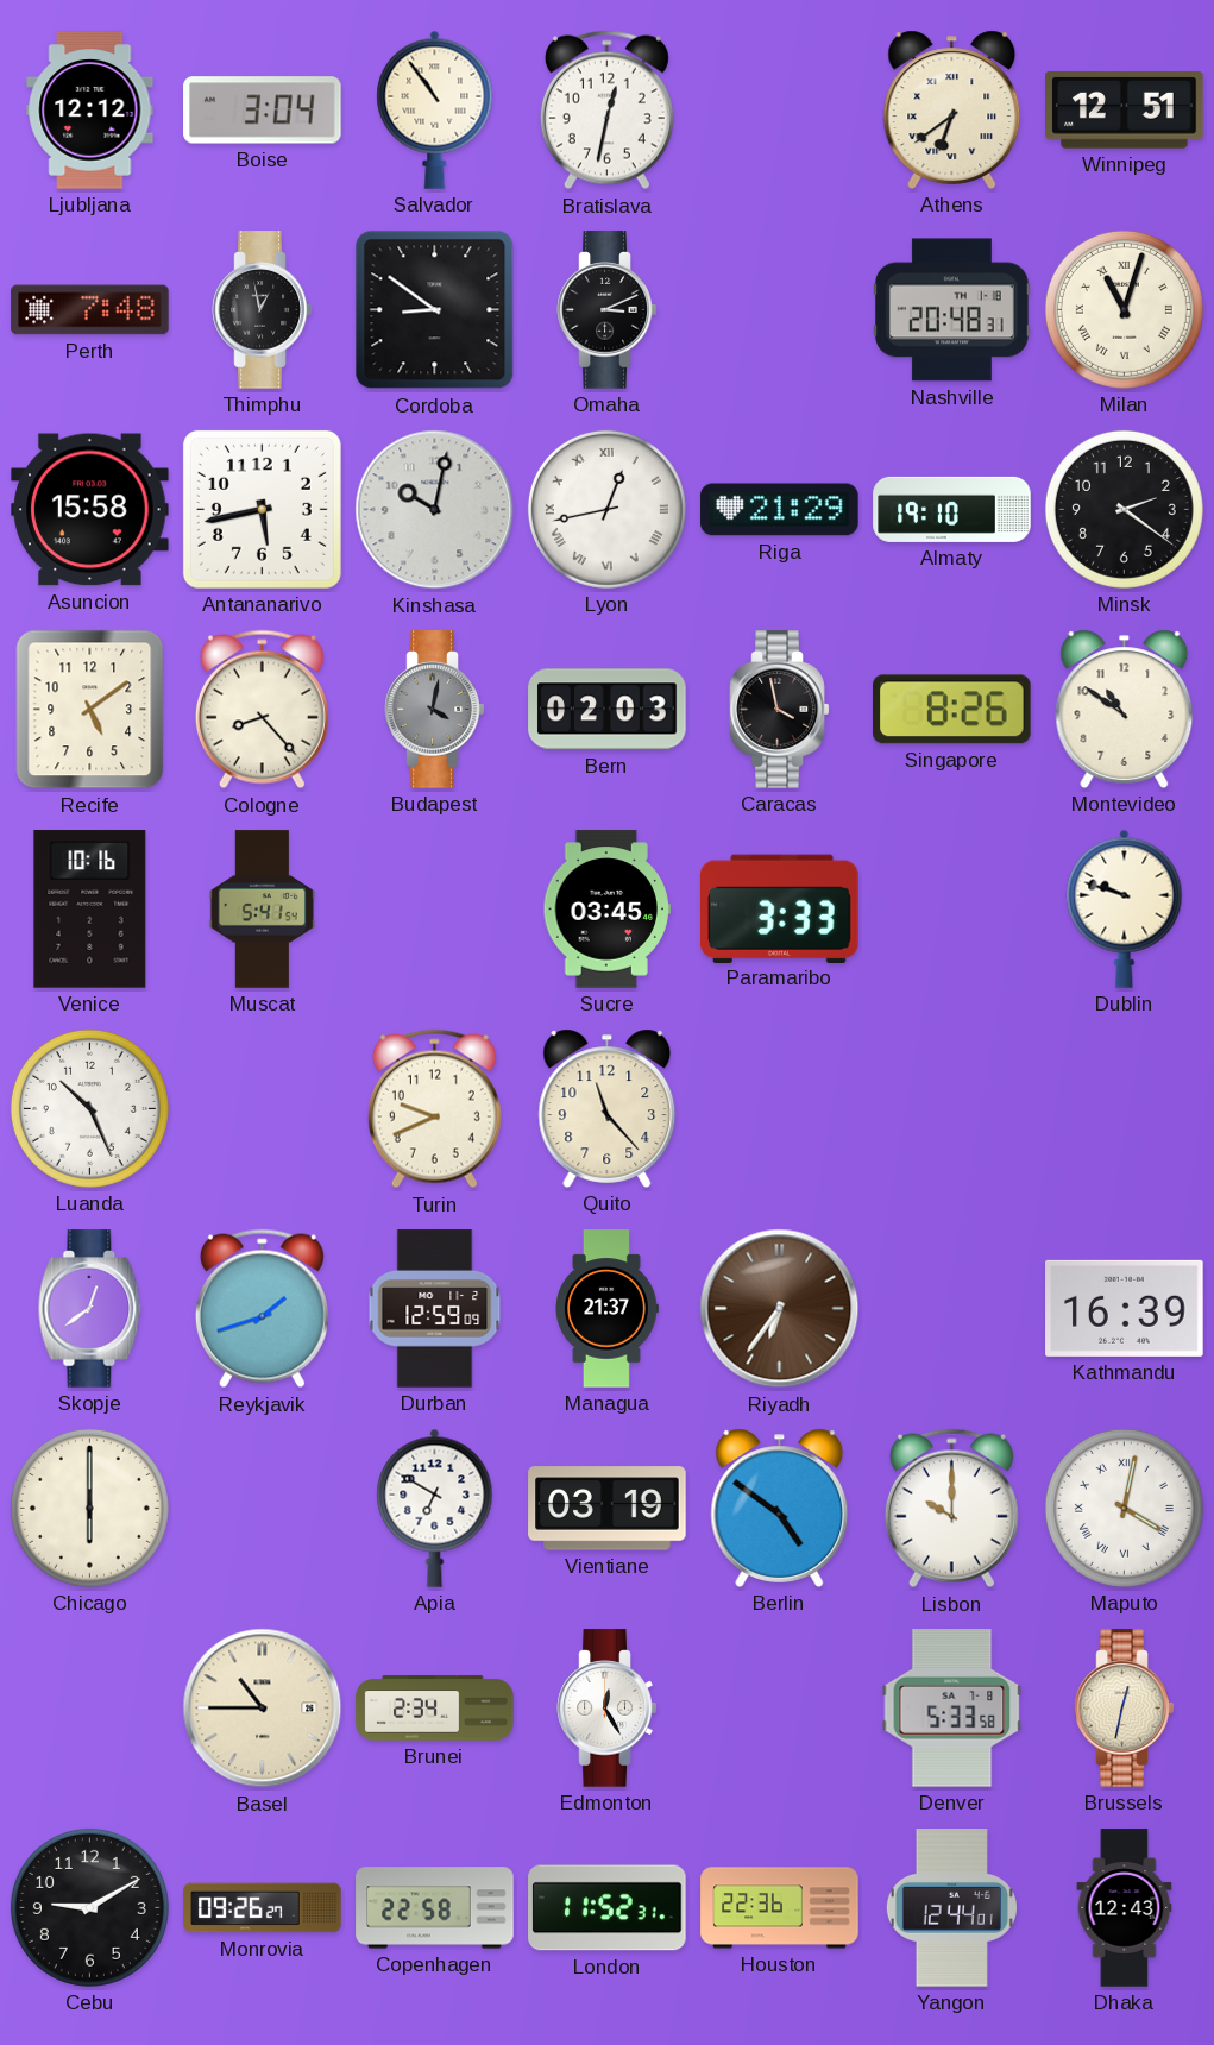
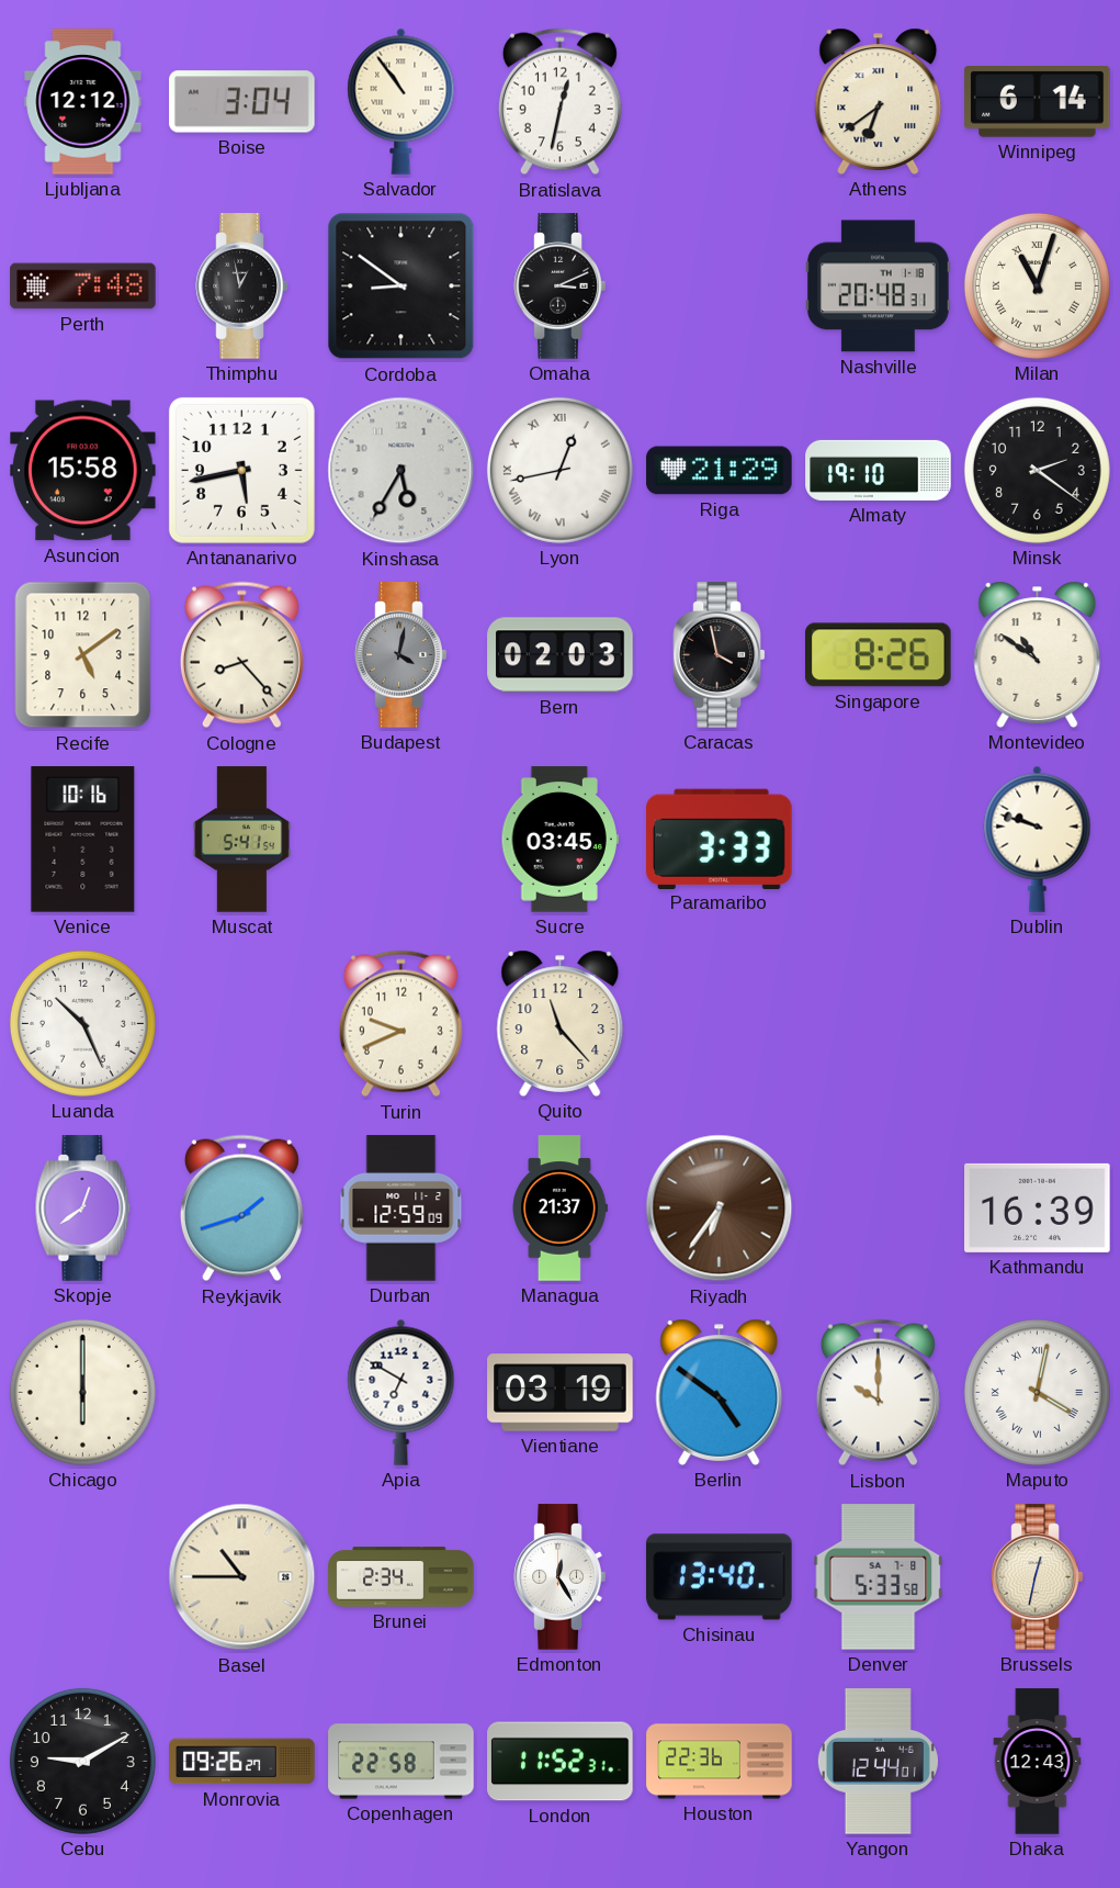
Winnipeg: 12:51 -> 6:14 (1038, 102)
Kinshasa: 10:02 -> 5:35 (401, 471)
Chisinau: none -> 13:40 (720, 1577)
